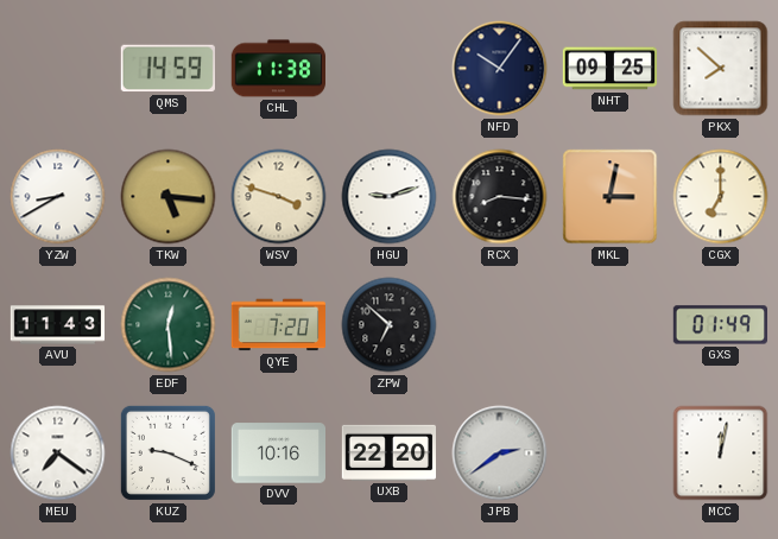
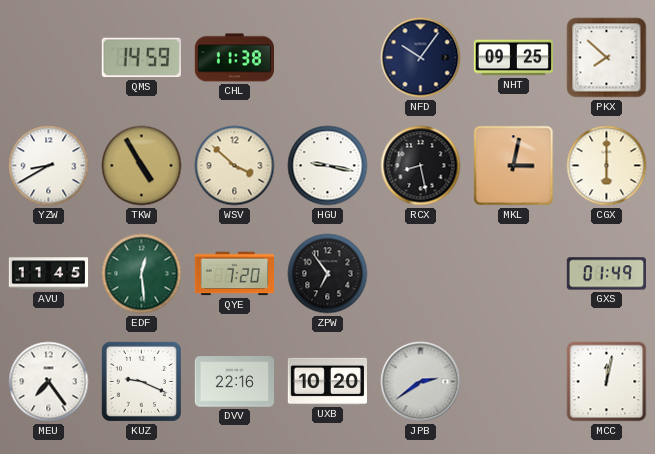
TKW: 5:16 -> 4:55 (142, 166)
WSV: 3:48 -> 3:52 (235, 166)
HGU: 9:12 -> 9:17 (328, 166)
RCX: 8:16 -> 8:28 (421, 166)
CGX: 7:00 -> 6:00 (607, 166)
AVU: 11:43 -> 11:45 (49, 274)
ZPW: 6:52 -> 6:54 (328, 274)
MEU: 7:21 -> 7:24 (49, 382)
DVV: 10:16 -> 22:16 (234, 382)
UXB: 22:20 -> 10:20 (327, 381)
